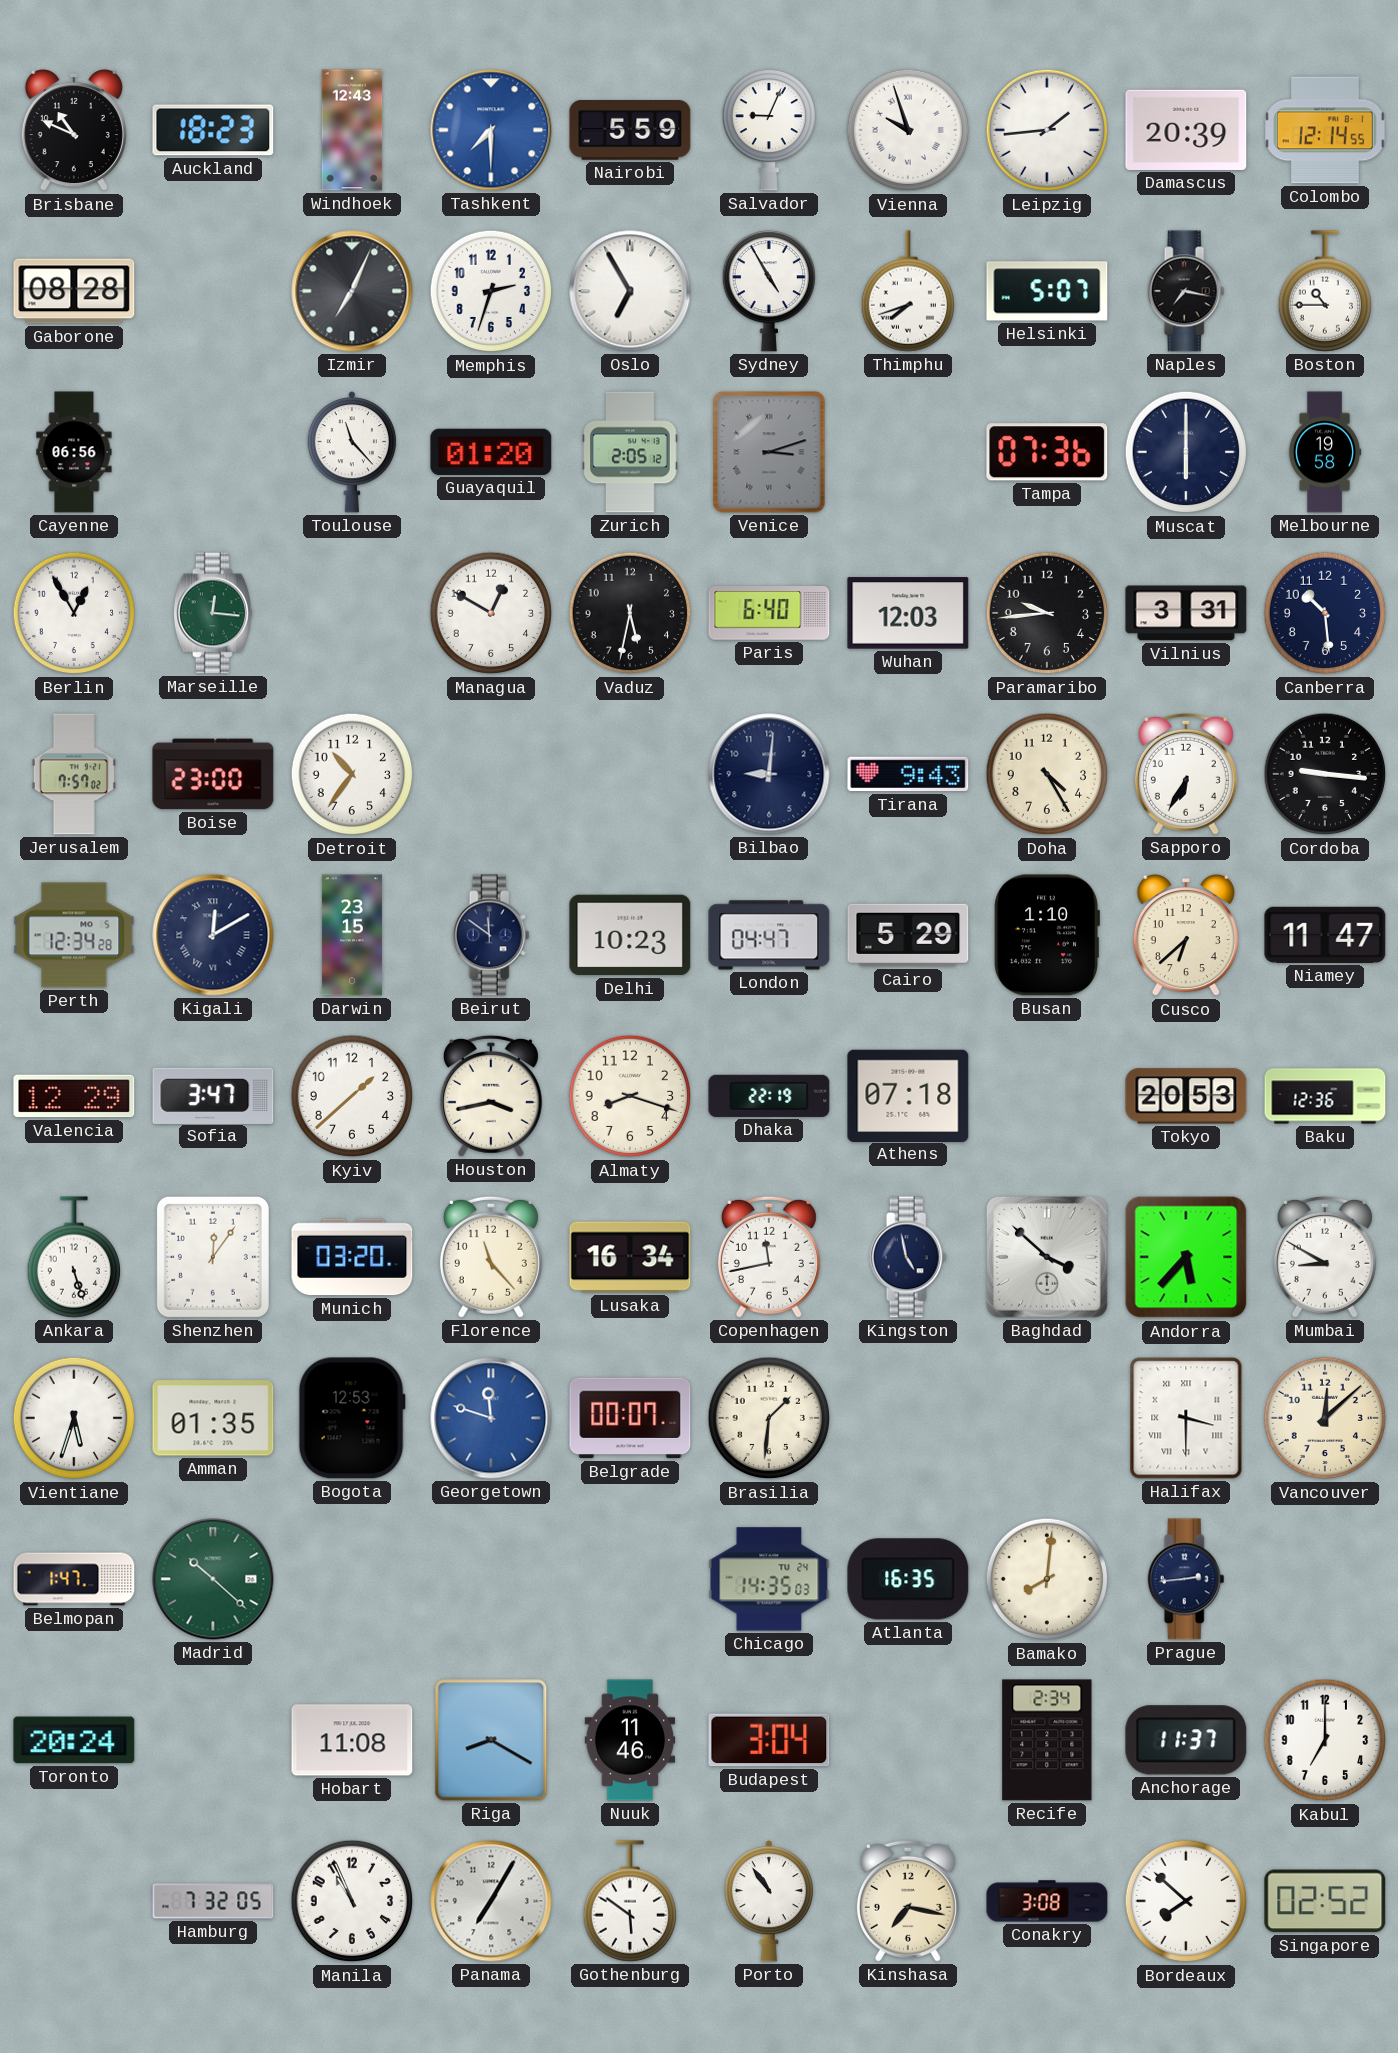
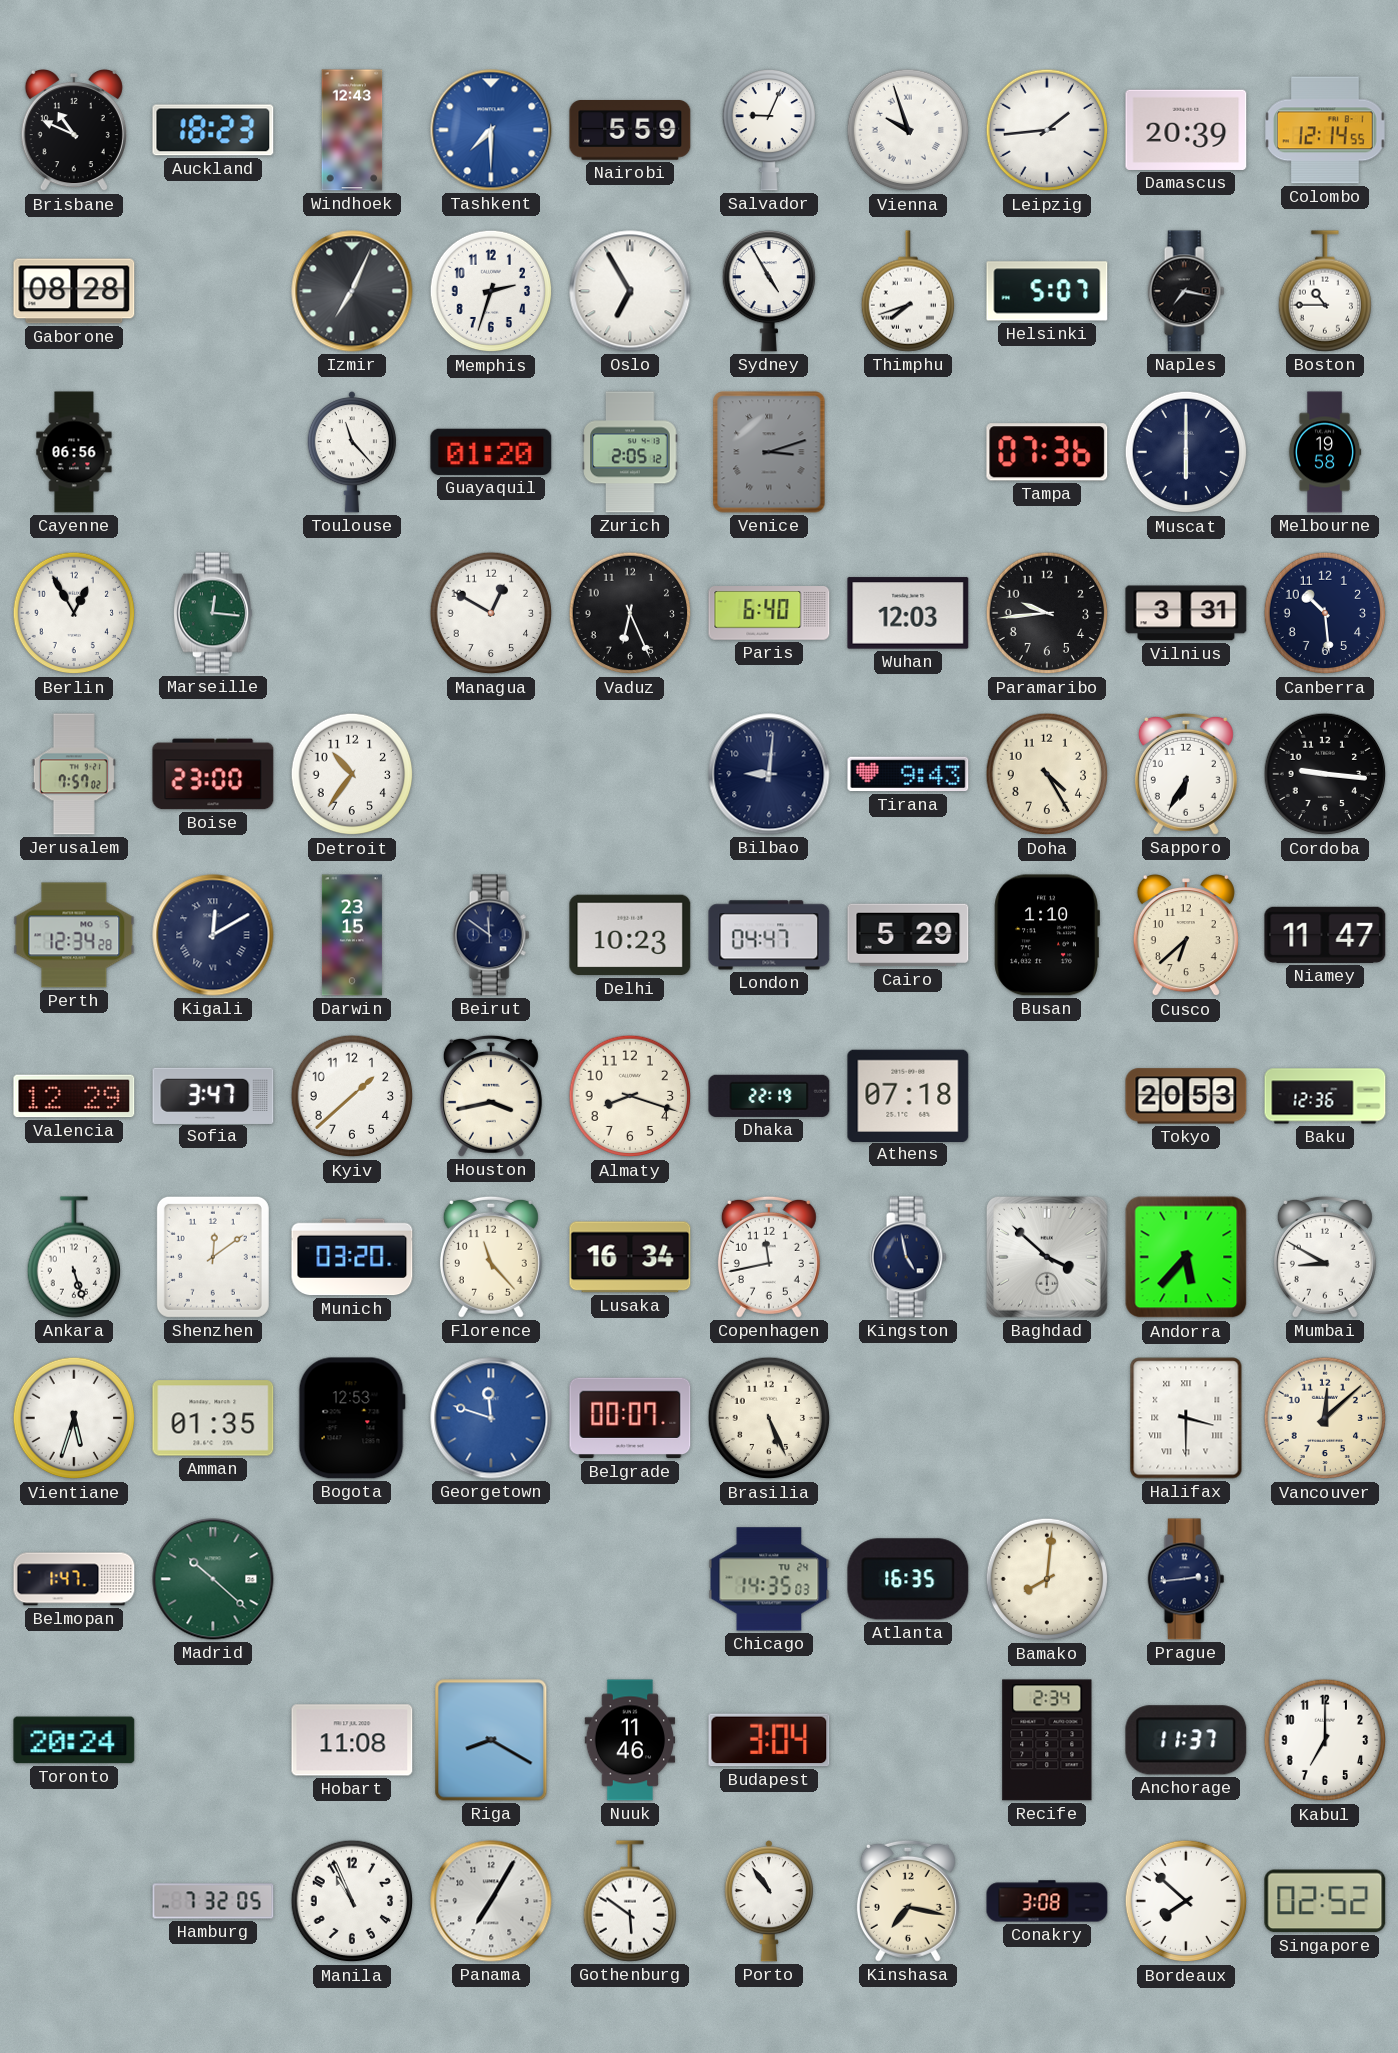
Vaduz: 5:32 -> 6:26 (630, 613)
Shenzhen: 12:06 -> 12:09 (213, 1257)
Brasilia: 1:31 -> 5:26 (769, 1418)
